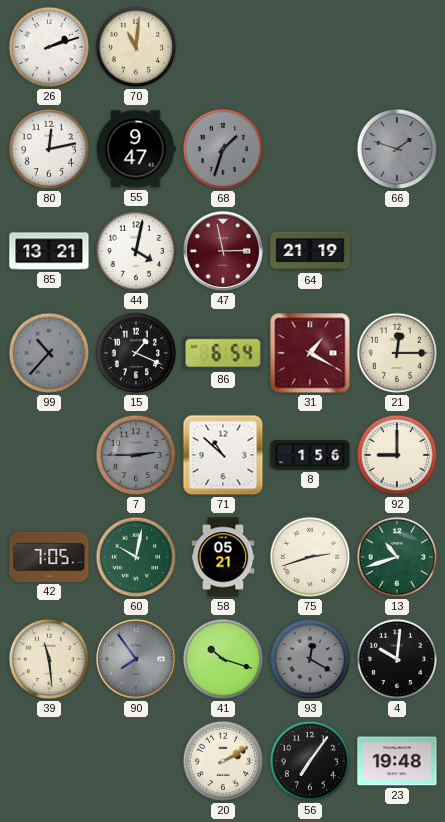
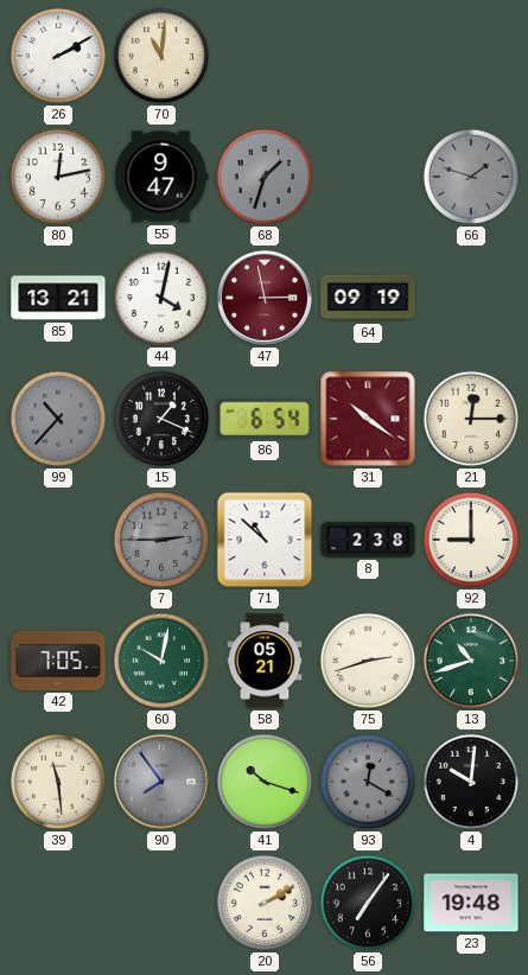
26: 2:12 -> 2:10 (58, 56)
64: 21:19 -> 09:19 (368, 298)
31: 1:20 -> 10:21 (368, 419)
8: 1:56 -> 2:38 (368, 540)
